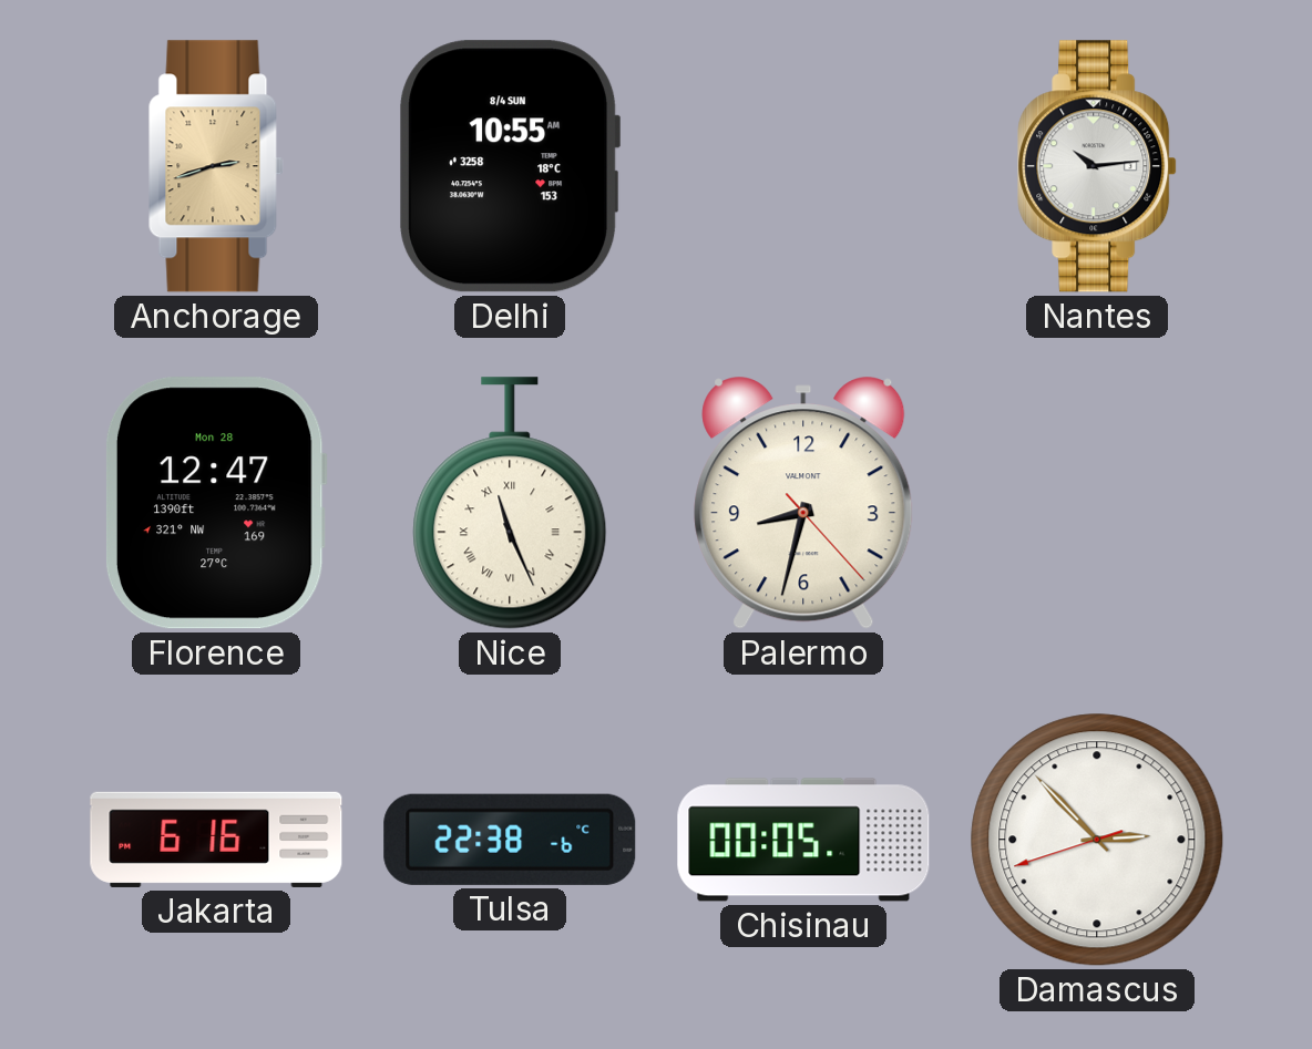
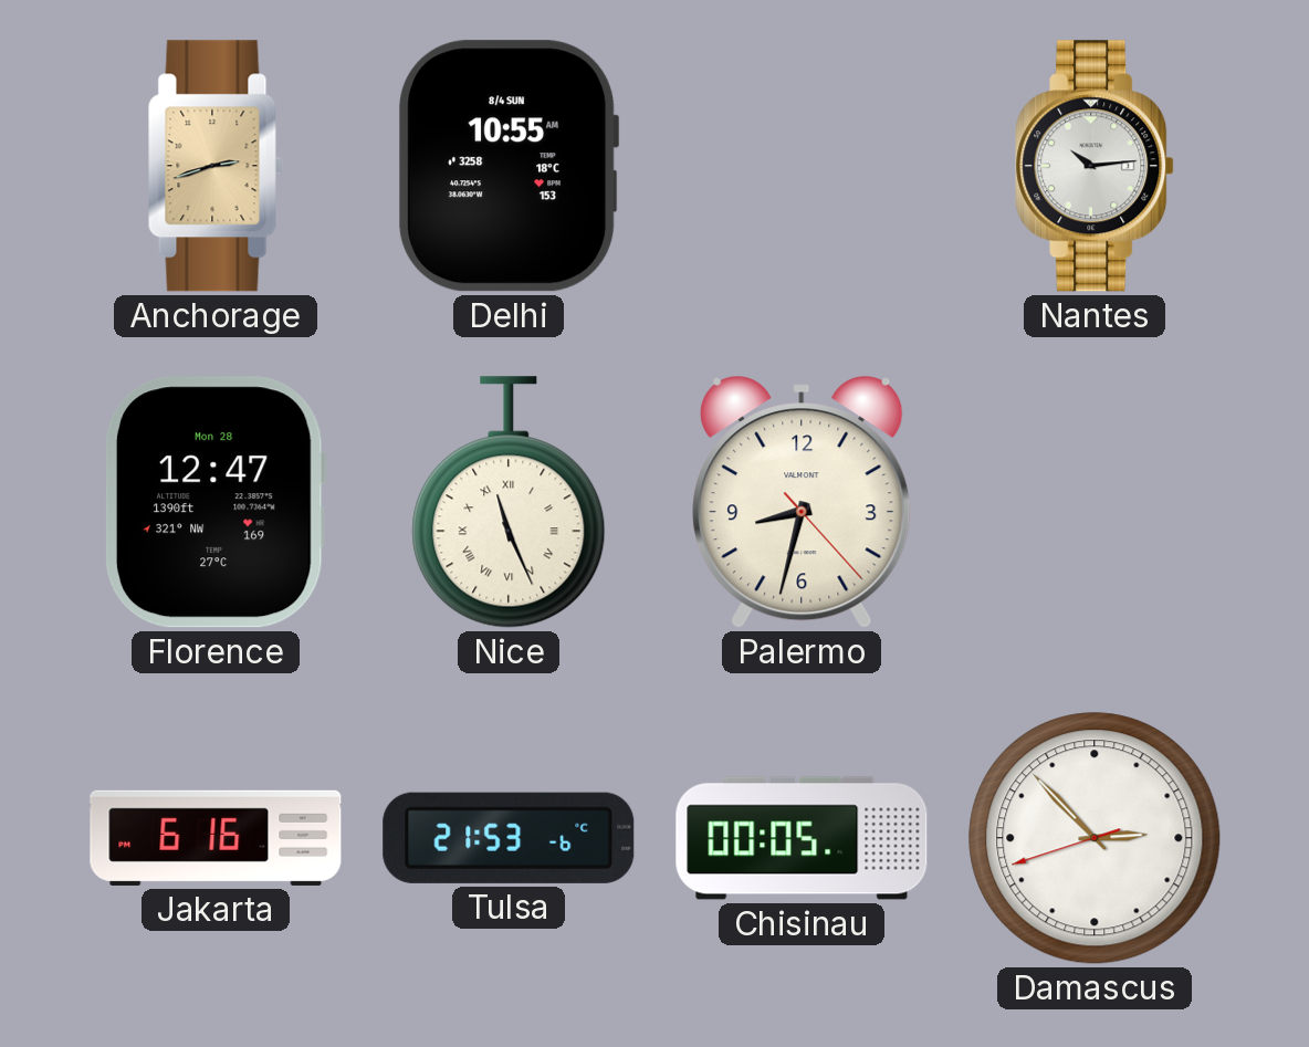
Tulsa: 22:38 -> 21:53 (509, 838)
